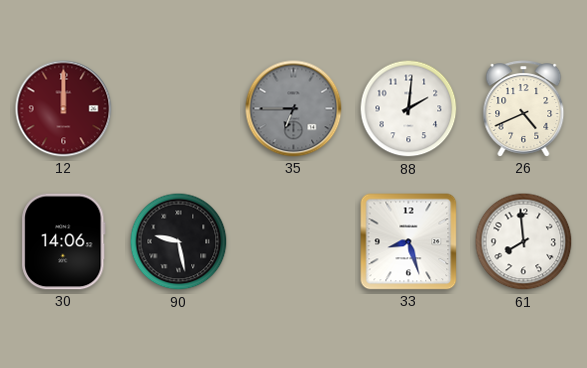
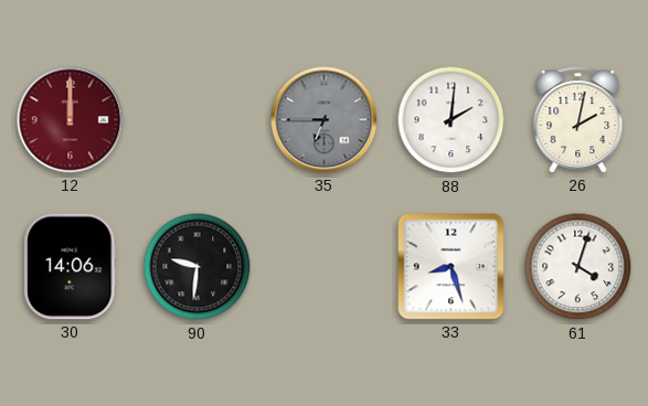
26: 4:41 -> 2:02 (578, 120)
90: 9:28 -> 9:31 (198, 267)
61: 7:59 -> 4:03 (578, 267)
